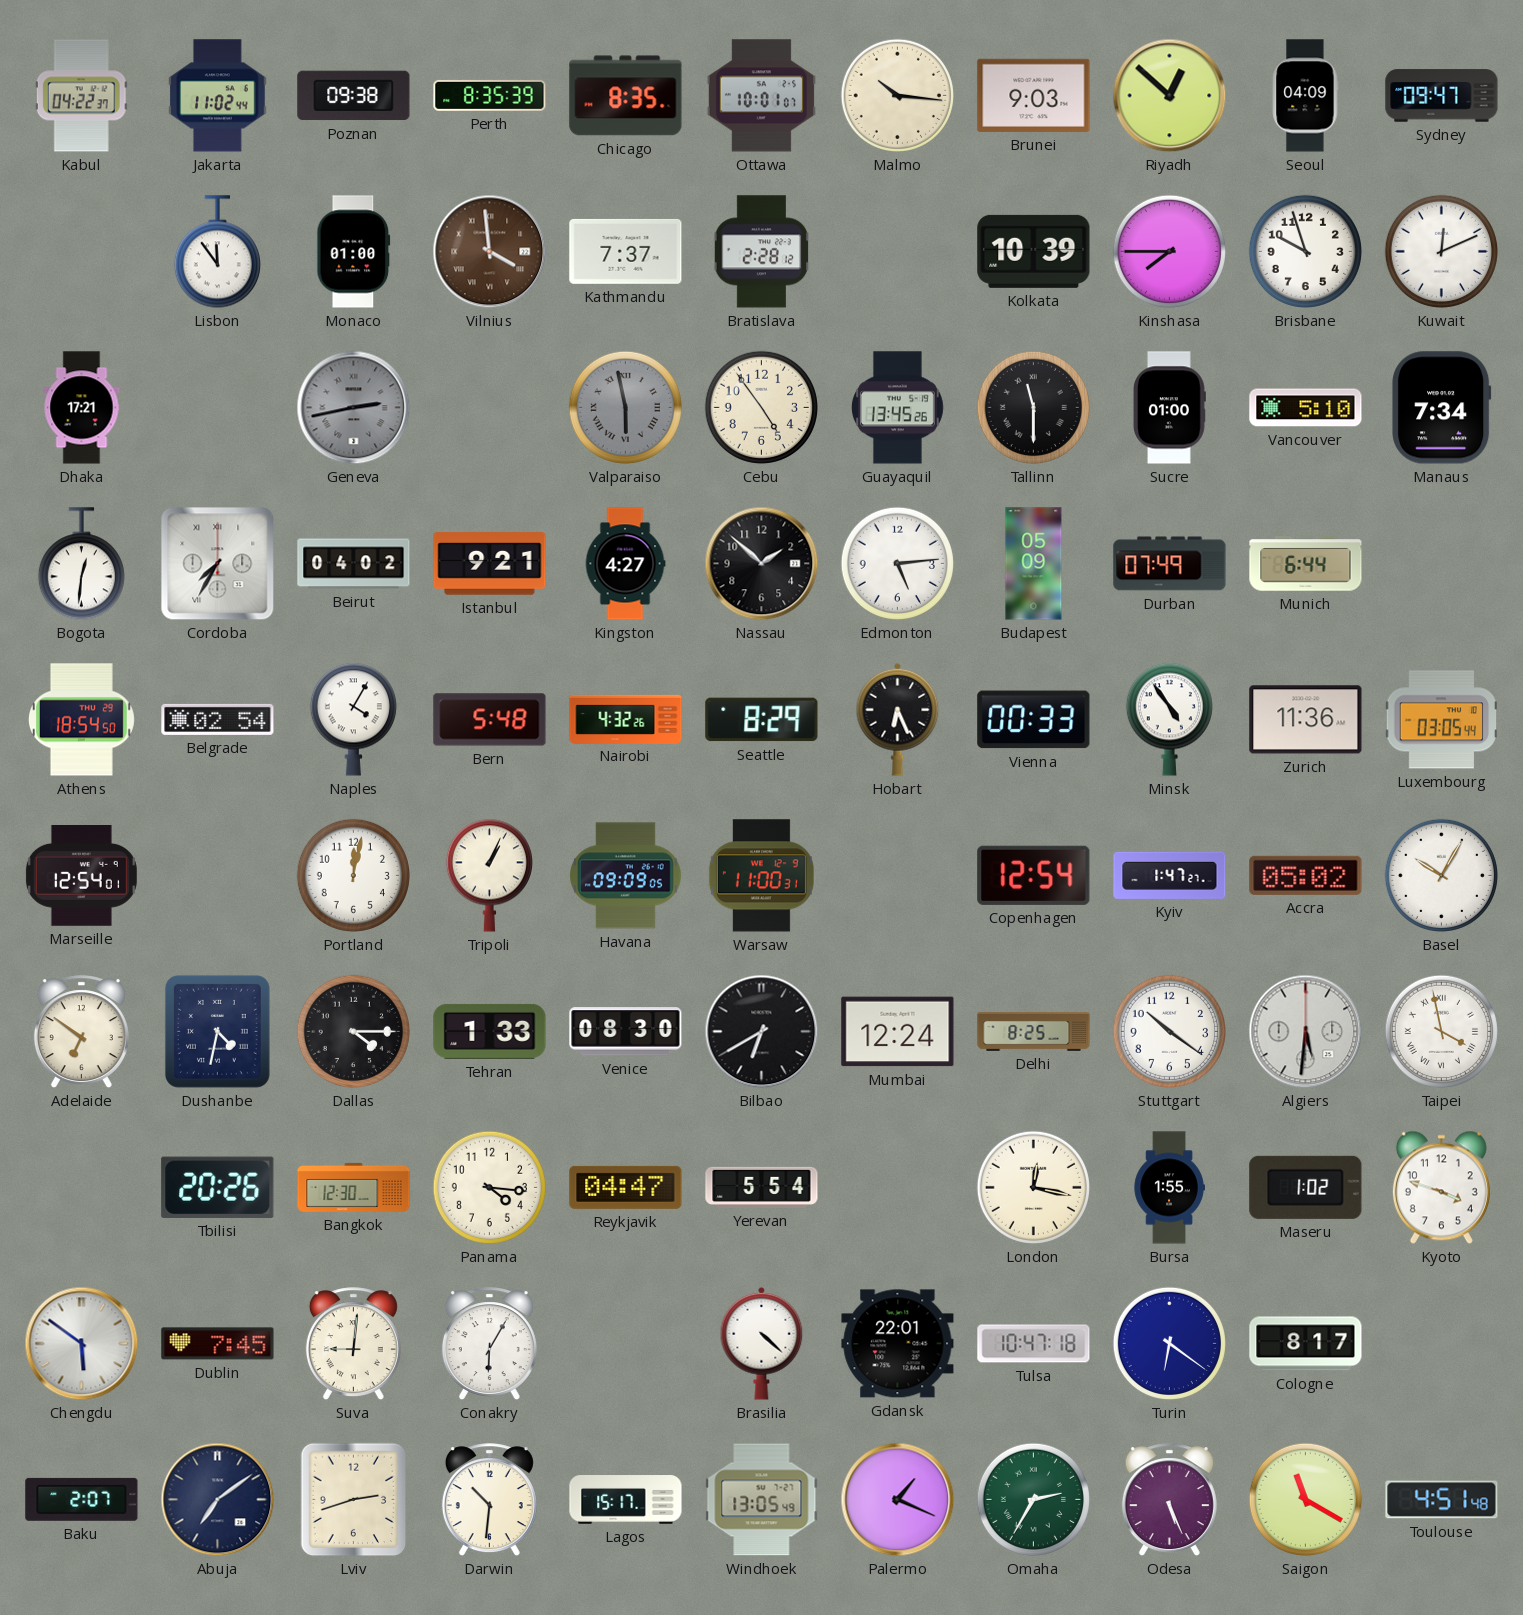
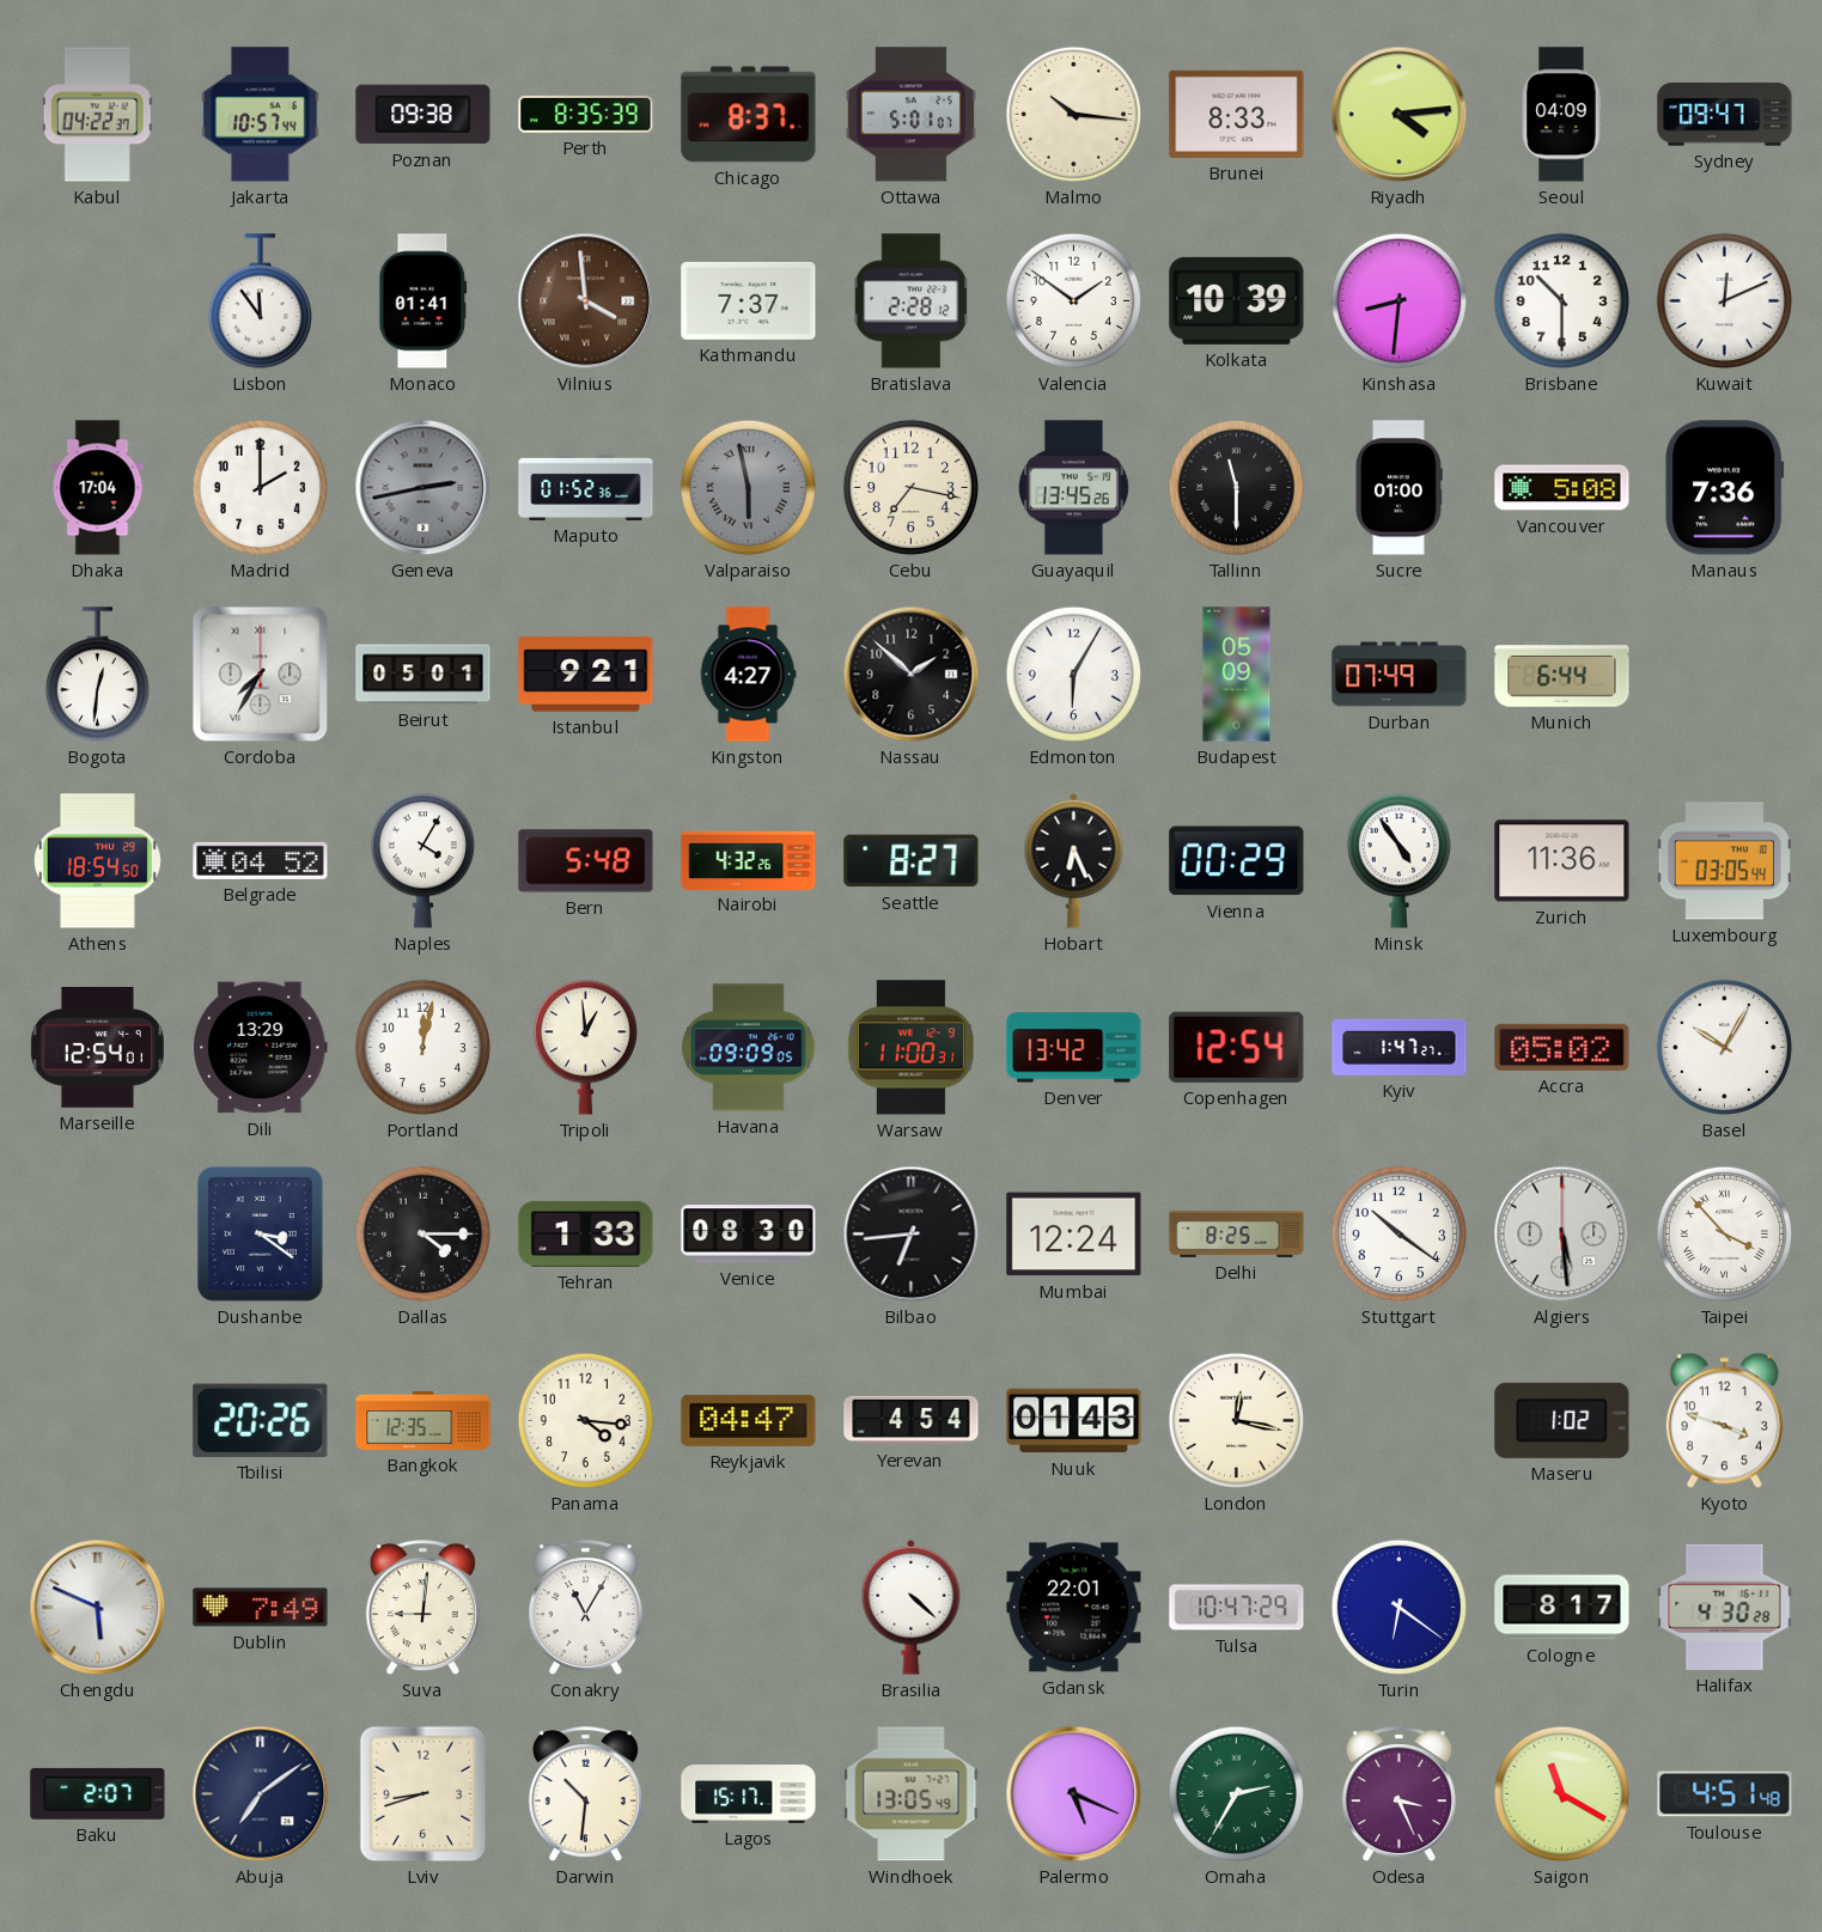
Jakarta: 11:02 -> 10:57 (261, 115)
Chicago: 8:35 -> 8:37 (749, 115)
Ottawa: 10:01 -> 5:01 (910, 115)
Brunei: 9:03 -> 8:33 (1237, 114)
Riyadh: 12:52 -> 4:14 (1400, 115)
Monaco: 01:00 -> 01:41 (423, 301)
Valencia: none -> 1:51 (1073, 300)
Kinshasa: 7:45 -> 8:31 (1399, 300)
Brisbane: 9:57 -> 10:30 (1561, 300)
Dhaka: 17:21 -> 17:04 (98, 488)
Madrid: none -> 2:00 (260, 487)
Maputo: none -> 01:52 (586, 487)
Cebu: 4:54 -> 7:17 (910, 487)
Vancouver: 5:10 -> 5:08 (1562, 488)
Manaus: 7:34 -> 7:36 (1725, 488)
Beirut: 04:02 -> 05:01 (423, 675)
Edmonton: 5:14 -> 6:05 (1073, 674)
Belgrade: 02:54 -> 04:52 (261, 860)
Seattle: 8:29 -> 8:27 (912, 861)
Vienna: 00:33 -> 00:29 (1237, 861)
Dili: none -> 13:29 (261, 1048)
Tripoli: 1:04 -> 12:59 (585, 1047)
Denver: none -> 13:42 (1074, 1048)
Adelaide: 6:51 -> none (81, 1032)
Dushanbe: 4:32 -> 3:21 (260, 1233)
Bilbao: 6:40 -> 6:44 (912, 1235)
Algiers: 5:31 -> 5:29 (1562, 1235)
Taipei: 3:58 -> 3:53 (1724, 1233)
Bangkok: 12:30 -> 12:35 (423, 1420)
Yerevan: 5:54 -> 4:54 (912, 1420)
Nuuk: none -> 01:43 (1074, 1421)
Bursa: 1:55 -> none (1169, 1188)
Chengdu: 5:51 -> 5:49 (98, 1608)
Dublin: 7:45 -> 7:49 (261, 1608)
Conakry: 6:05 -> 11:05 (585, 1608)
Tulsa: 10:47:18 -> 10:47:29 (1237, 1608)
Halifax: none -> 4:30 (1725, 1607)
Lviv: 2:42 -> 8:42 (423, 1794)
Palermo: 1:19 -> 5:19 (1074, 1794)
Odesa: 5:26 -> 3:26 (1399, 1794)
